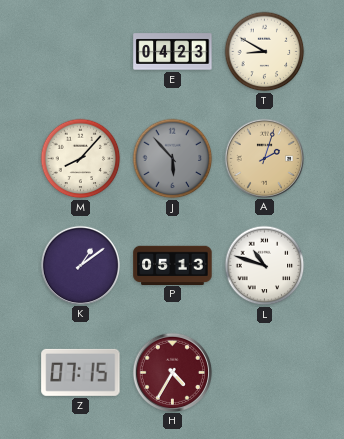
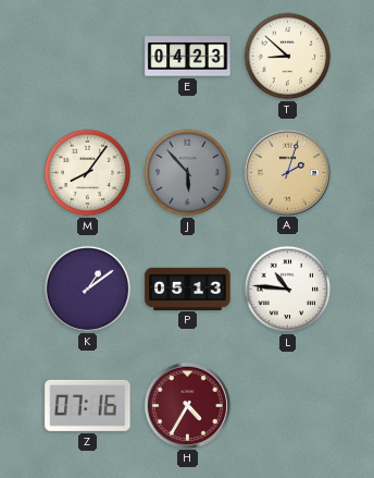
T: 8:50 -> 8:52 (288, 57)
M: 8:07 -> 8:06 (88, 173)
L: 10:48 -> 10:46 (288, 290)
Z: 07:15 -> 07:16 (88, 405)
